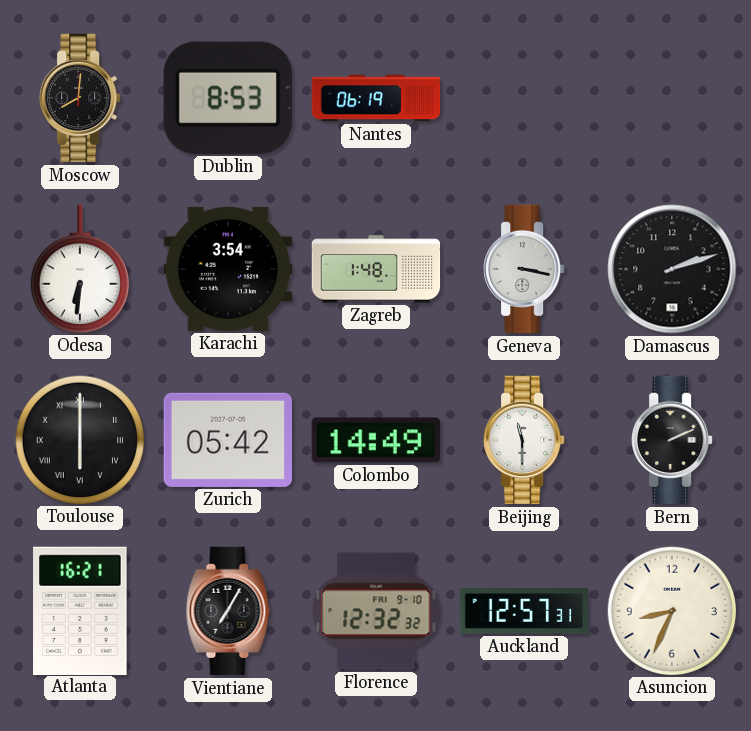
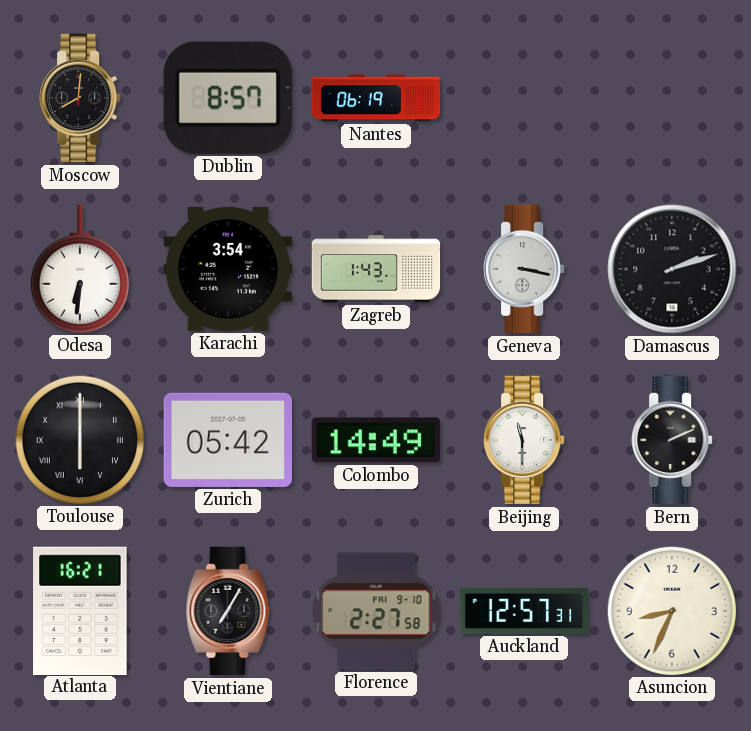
Dublin: 8:53 -> 8:57 (228, 98)
Zagreb: 1:48 -> 1:43 (376, 269)
Florence: 12:32 -> 2:27 (376, 611)
